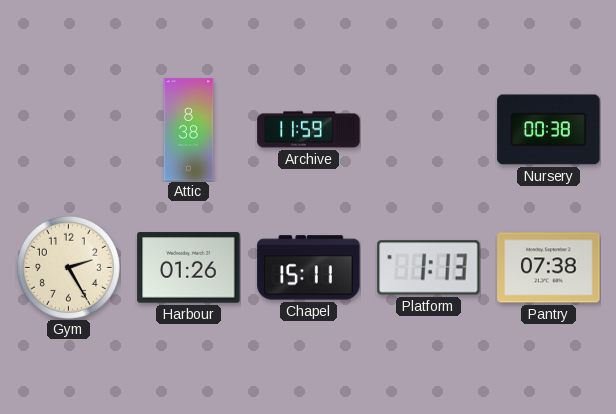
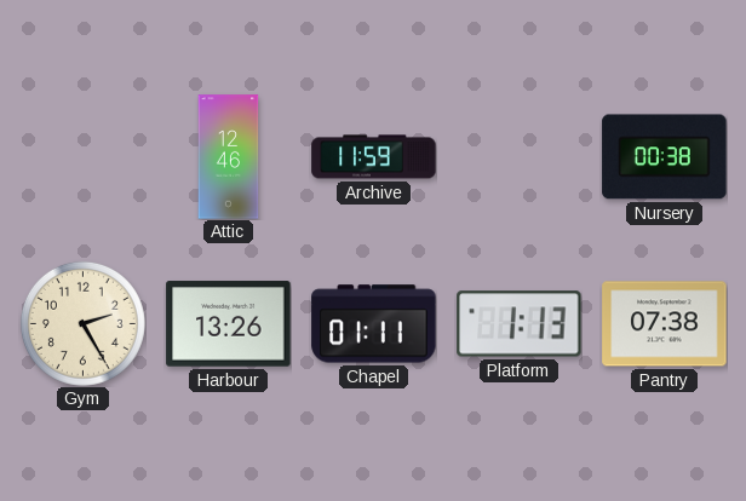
Attic: 8:38 -> 12:46 (229, 157)
Harbour: 01:26 -> 13:26 (229, 324)
Chapel: 15:11 -> 01:11 (374, 324)
